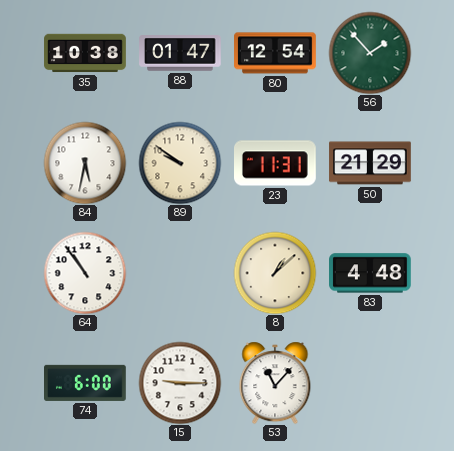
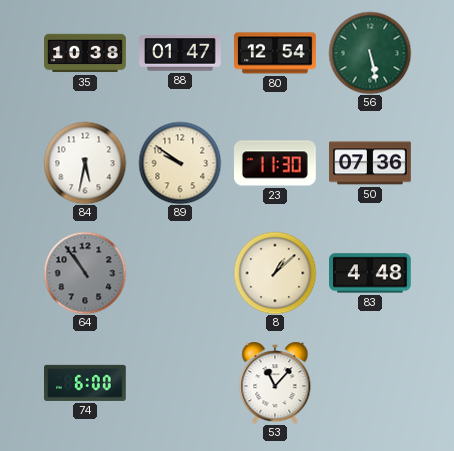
56: 1:53 -> 5:28 (370, 53)
23: 11:31 -> 11:30 (276, 163)
50: 21:29 -> 07:36 (370, 163)
64 dial: white -> grey (85, 273)
15: 9:15 -> none (180, 383)
